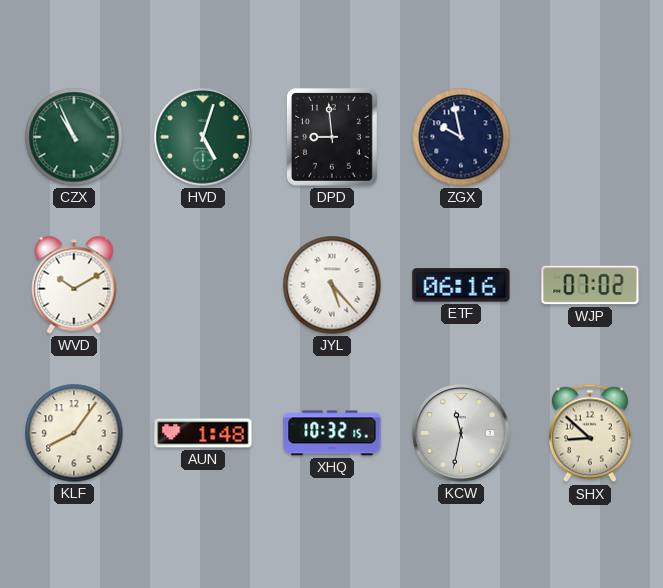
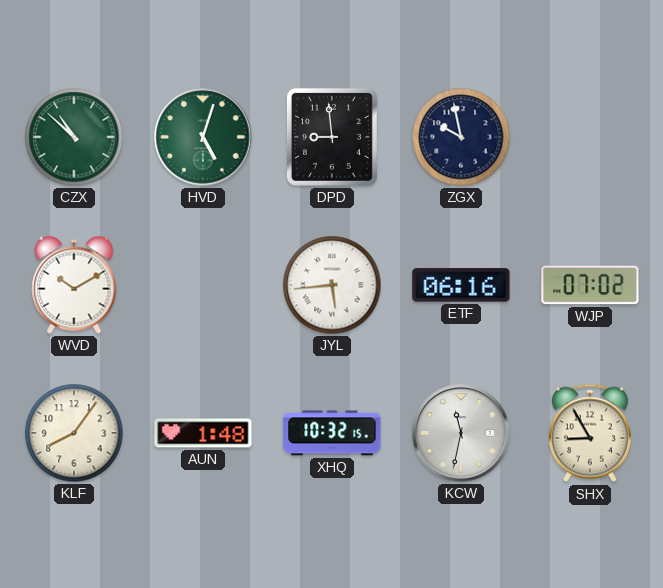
CZX: 10:56 -> 10:52 (74, 137)
JYL: 5:23 -> 5:44 (332, 285)
SHX: 8:52 -> 8:55 (590, 433)
